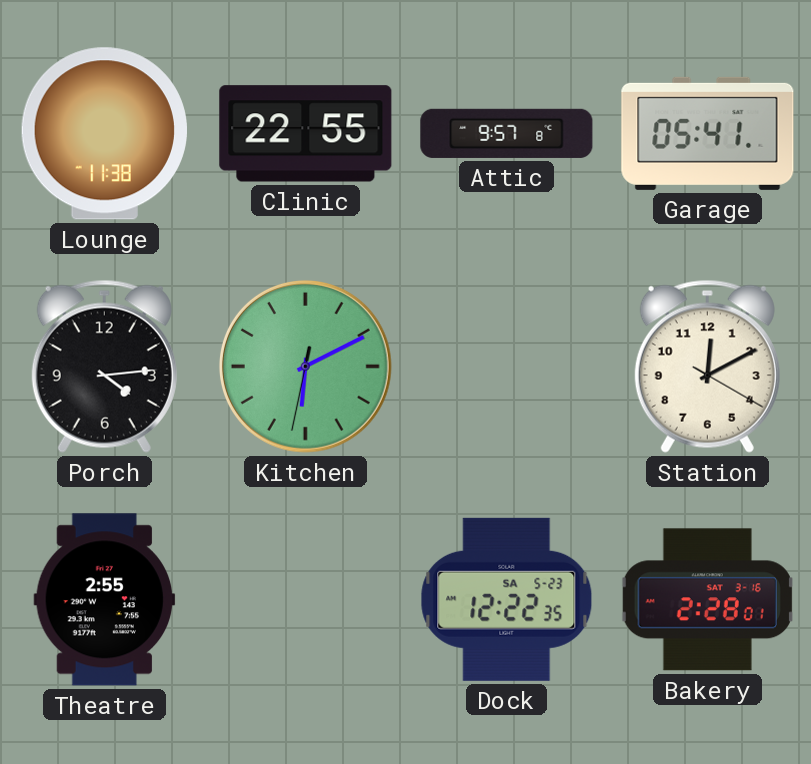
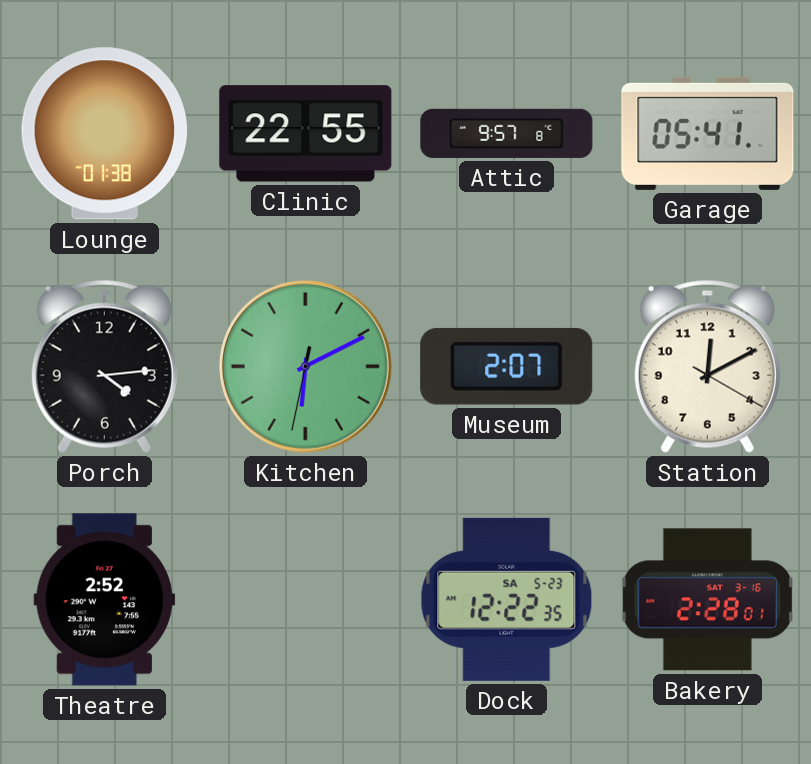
Lounge: 11:38 -> 01:38 (104, 134)
Museum: none -> 2:07 (507, 366)
Theatre: 2:55 -> 2:52 (105, 600)
